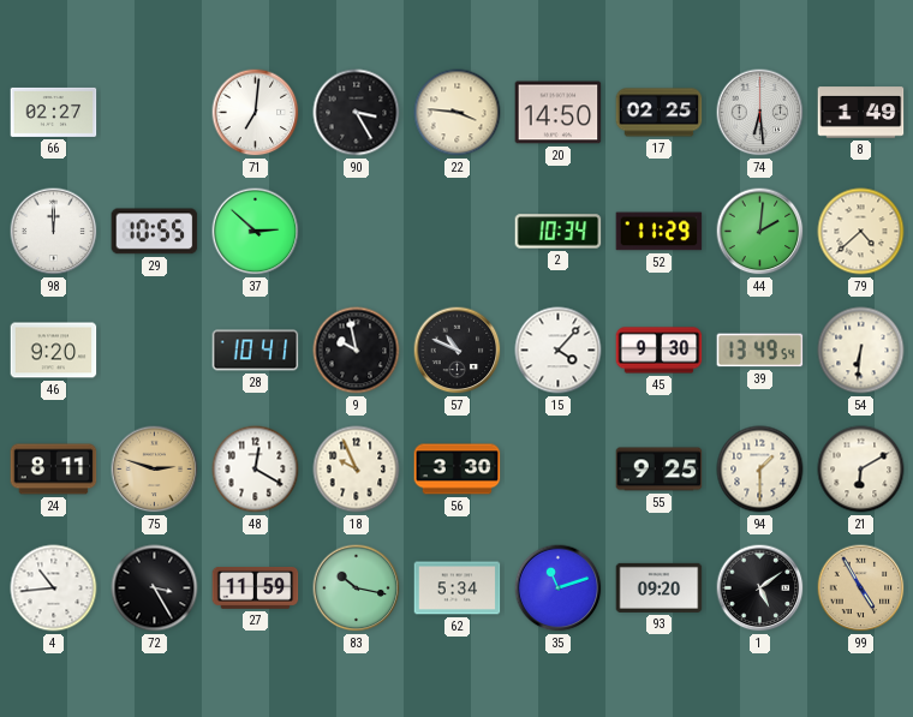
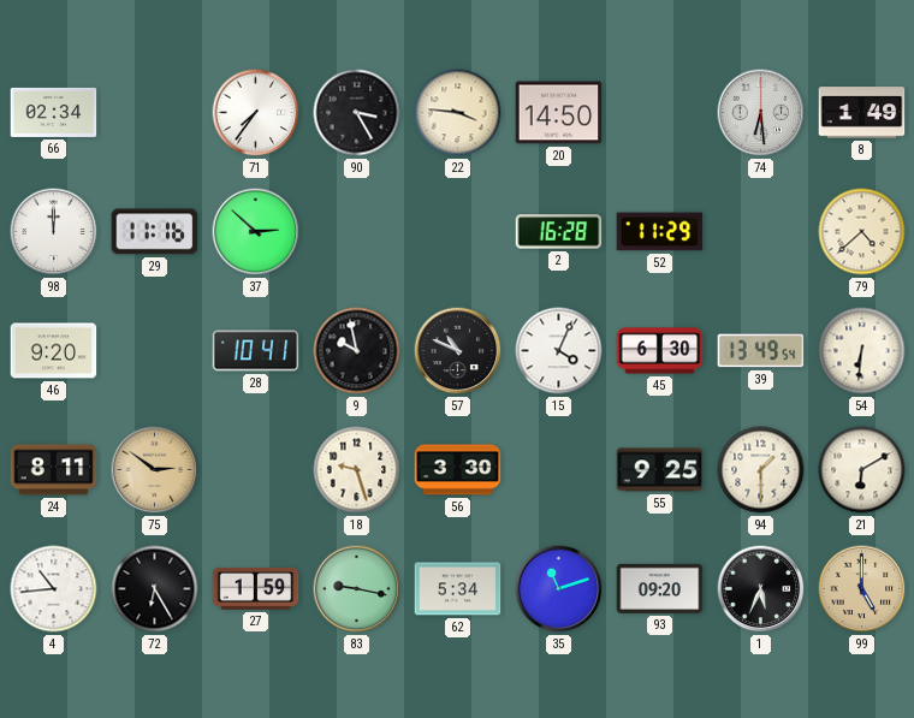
66: 02:27 -> 02:34 (54, 112)
71: 7:01 -> 7:36 (256, 113)
17: 02:25 -> none (660, 113)
29: 10:55 -> 11:16 (155, 232)
2: 10:34 -> 16:28 (559, 232)
44: 2:01 -> none (760, 232)
15: 4:07 -> 4:04 (559, 351)
45: 9:30 -> 6:30 (660, 351)
75: 2:48 -> 2:51 (155, 470)
48: 12:20 -> none (256, 470)
18: 9:56 -> 9:27 (357, 470)
72: 3:25 -> 6:25 (155, 589)
27: 11:59 -> 1:59 (256, 589)
83: 10:17 -> 9:17 (357, 589)
1: 5:09 -> 5:34 (761, 589)
99: 4:55 -> 5:00 (862, 589)
